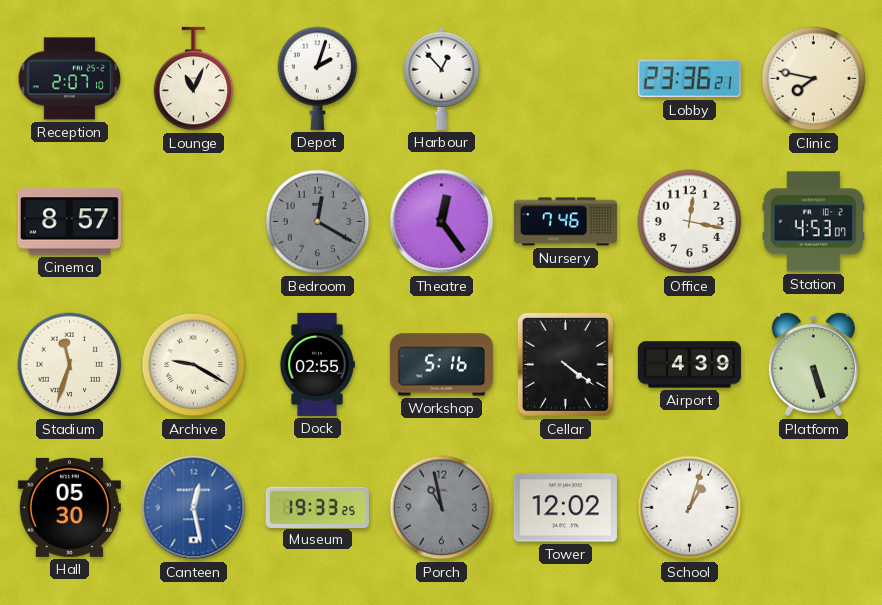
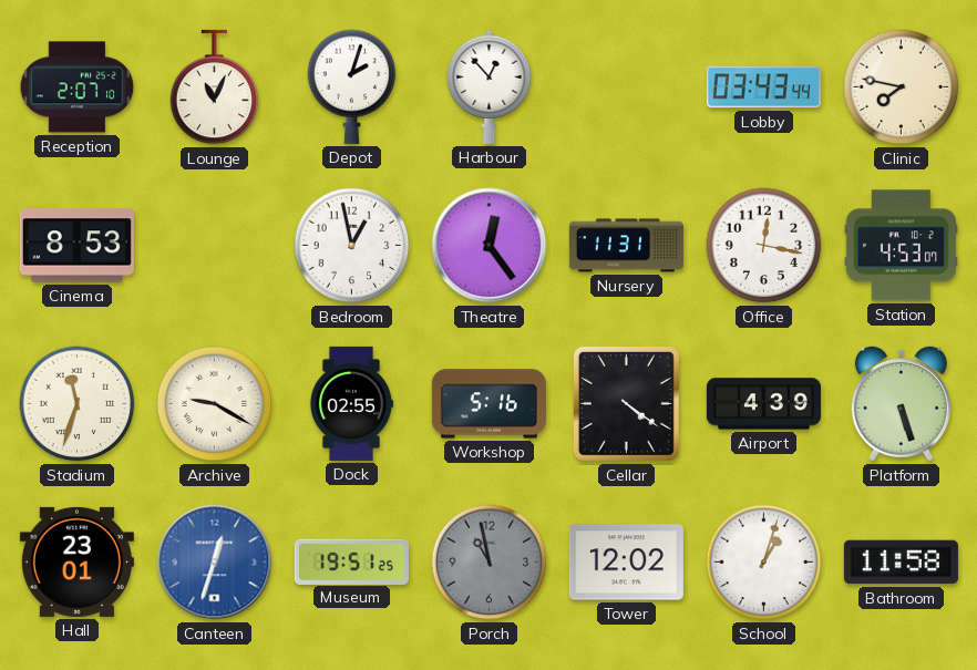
Lobby: 23:36 -> 03:43 (763, 87)
Cinema: 8:57 -> 8:53 (76, 246)
Bedroom: 12:20 -> 12:58 (352, 246)
Bedroom dial: grey -> white (352, 246)
Nursery: 7:46 -> 11:31 (626, 246)
Hall: 05:30 -> 23:01 (76, 561)
Canteen: 12:28 -> 12:33 (215, 563)
Museum: 19:33 -> 19:51 (351, 561)
Bathroom: none -> 11:58 (901, 563)
